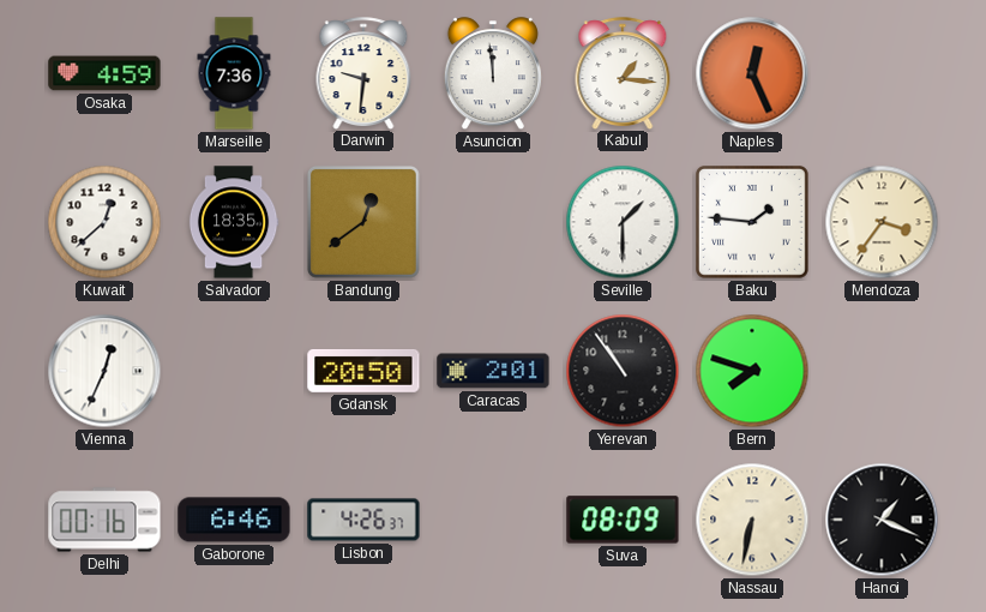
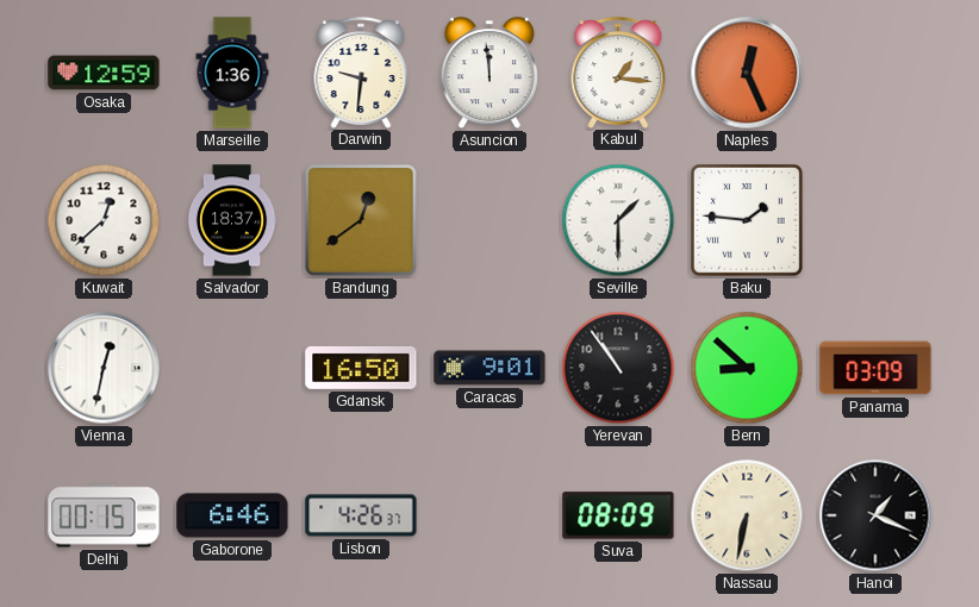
Osaka: 4:59 -> 12:59 (104, 73)
Marseille: 7:36 -> 1:36 (232, 73)
Salvador: 18:35 -> 18:37 (232, 220)
Mendoza: 3:36 -> none (882, 222)
Vienna: 12:34 -> 12:32 (104, 368)
Gdansk: 20:50 -> 16:50 (361, 368)
Caracas: 2:01 -> 9:01 (489, 368)
Bern: 7:48 -> 8:52 (747, 368)
Panama: none -> 03:09 (875, 368)
Delhi: 00:16 -> 00:15 (104, 515)
